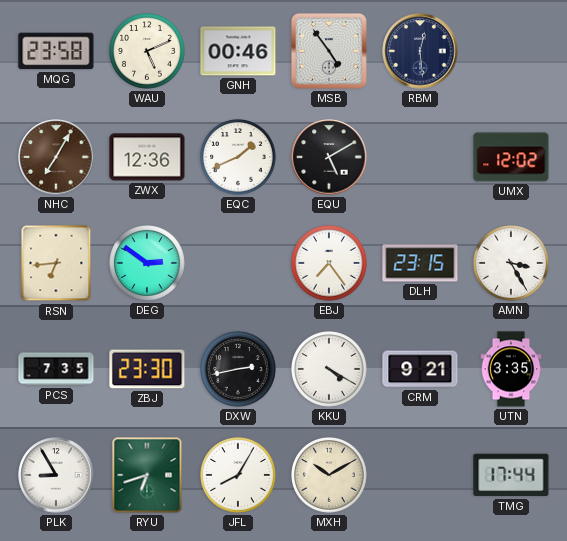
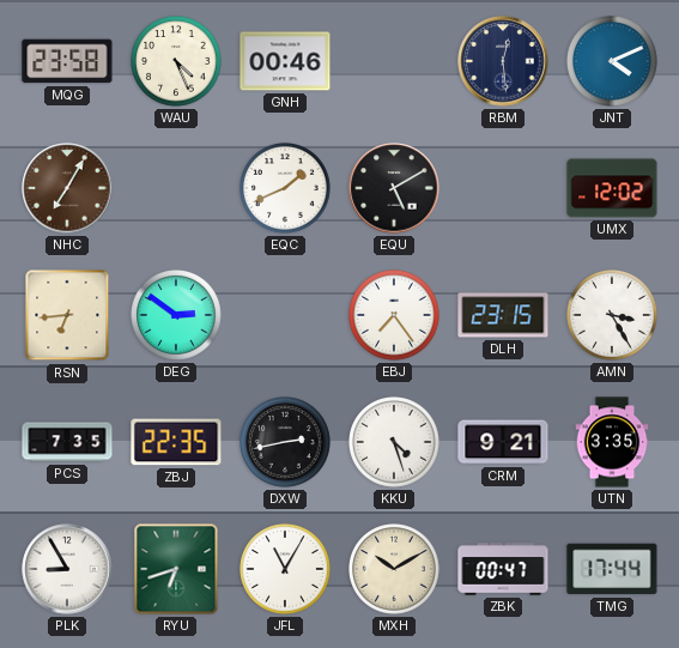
WAU: 5:11 -> 4:26 (177, 62)
MSB: 4:54 -> none (330, 52)
JNT: none -> 4:11 (613, 62)
ZWX: 12:36 -> none (147, 157)
ZBJ: 23:30 -> 22:35 (176, 442)
KKU: 4:20 -> 4:27 (395, 443)
JFL: 8:05 -> 11:05 (286, 570)
ZBK: none -> 00:47 (503, 569)
